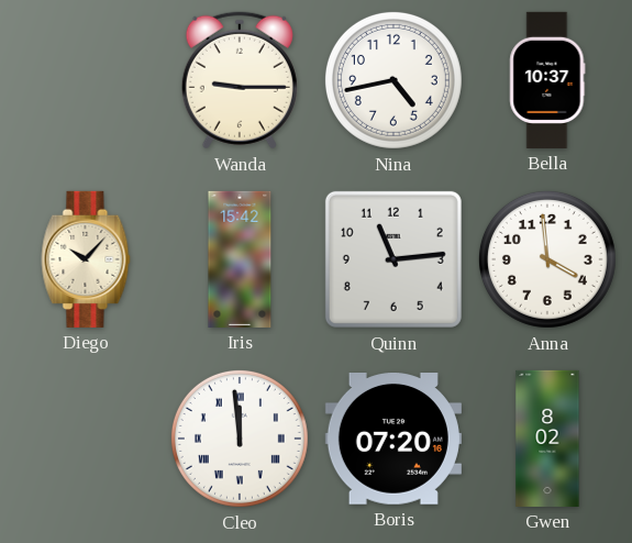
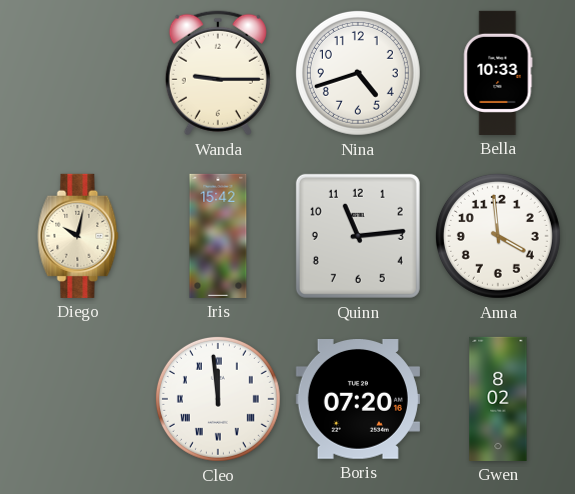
Nina: 4:43 -> 4:42 (358, 73)
Bella: 10:37 -> 10:33 (498, 73)
Diego: 10:07 -> 10:02 (78, 236)
